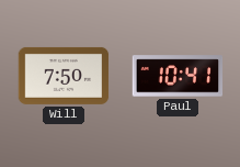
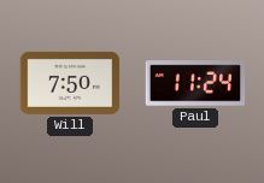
Paul: 10:41 -> 11:24 (195, 83)
